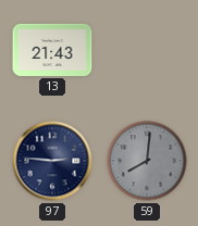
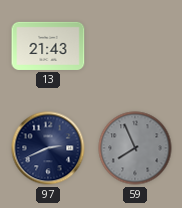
97: 2:46 -> 2:41 (48, 148)
59: 8:01 -> 7:56 (135, 148)
